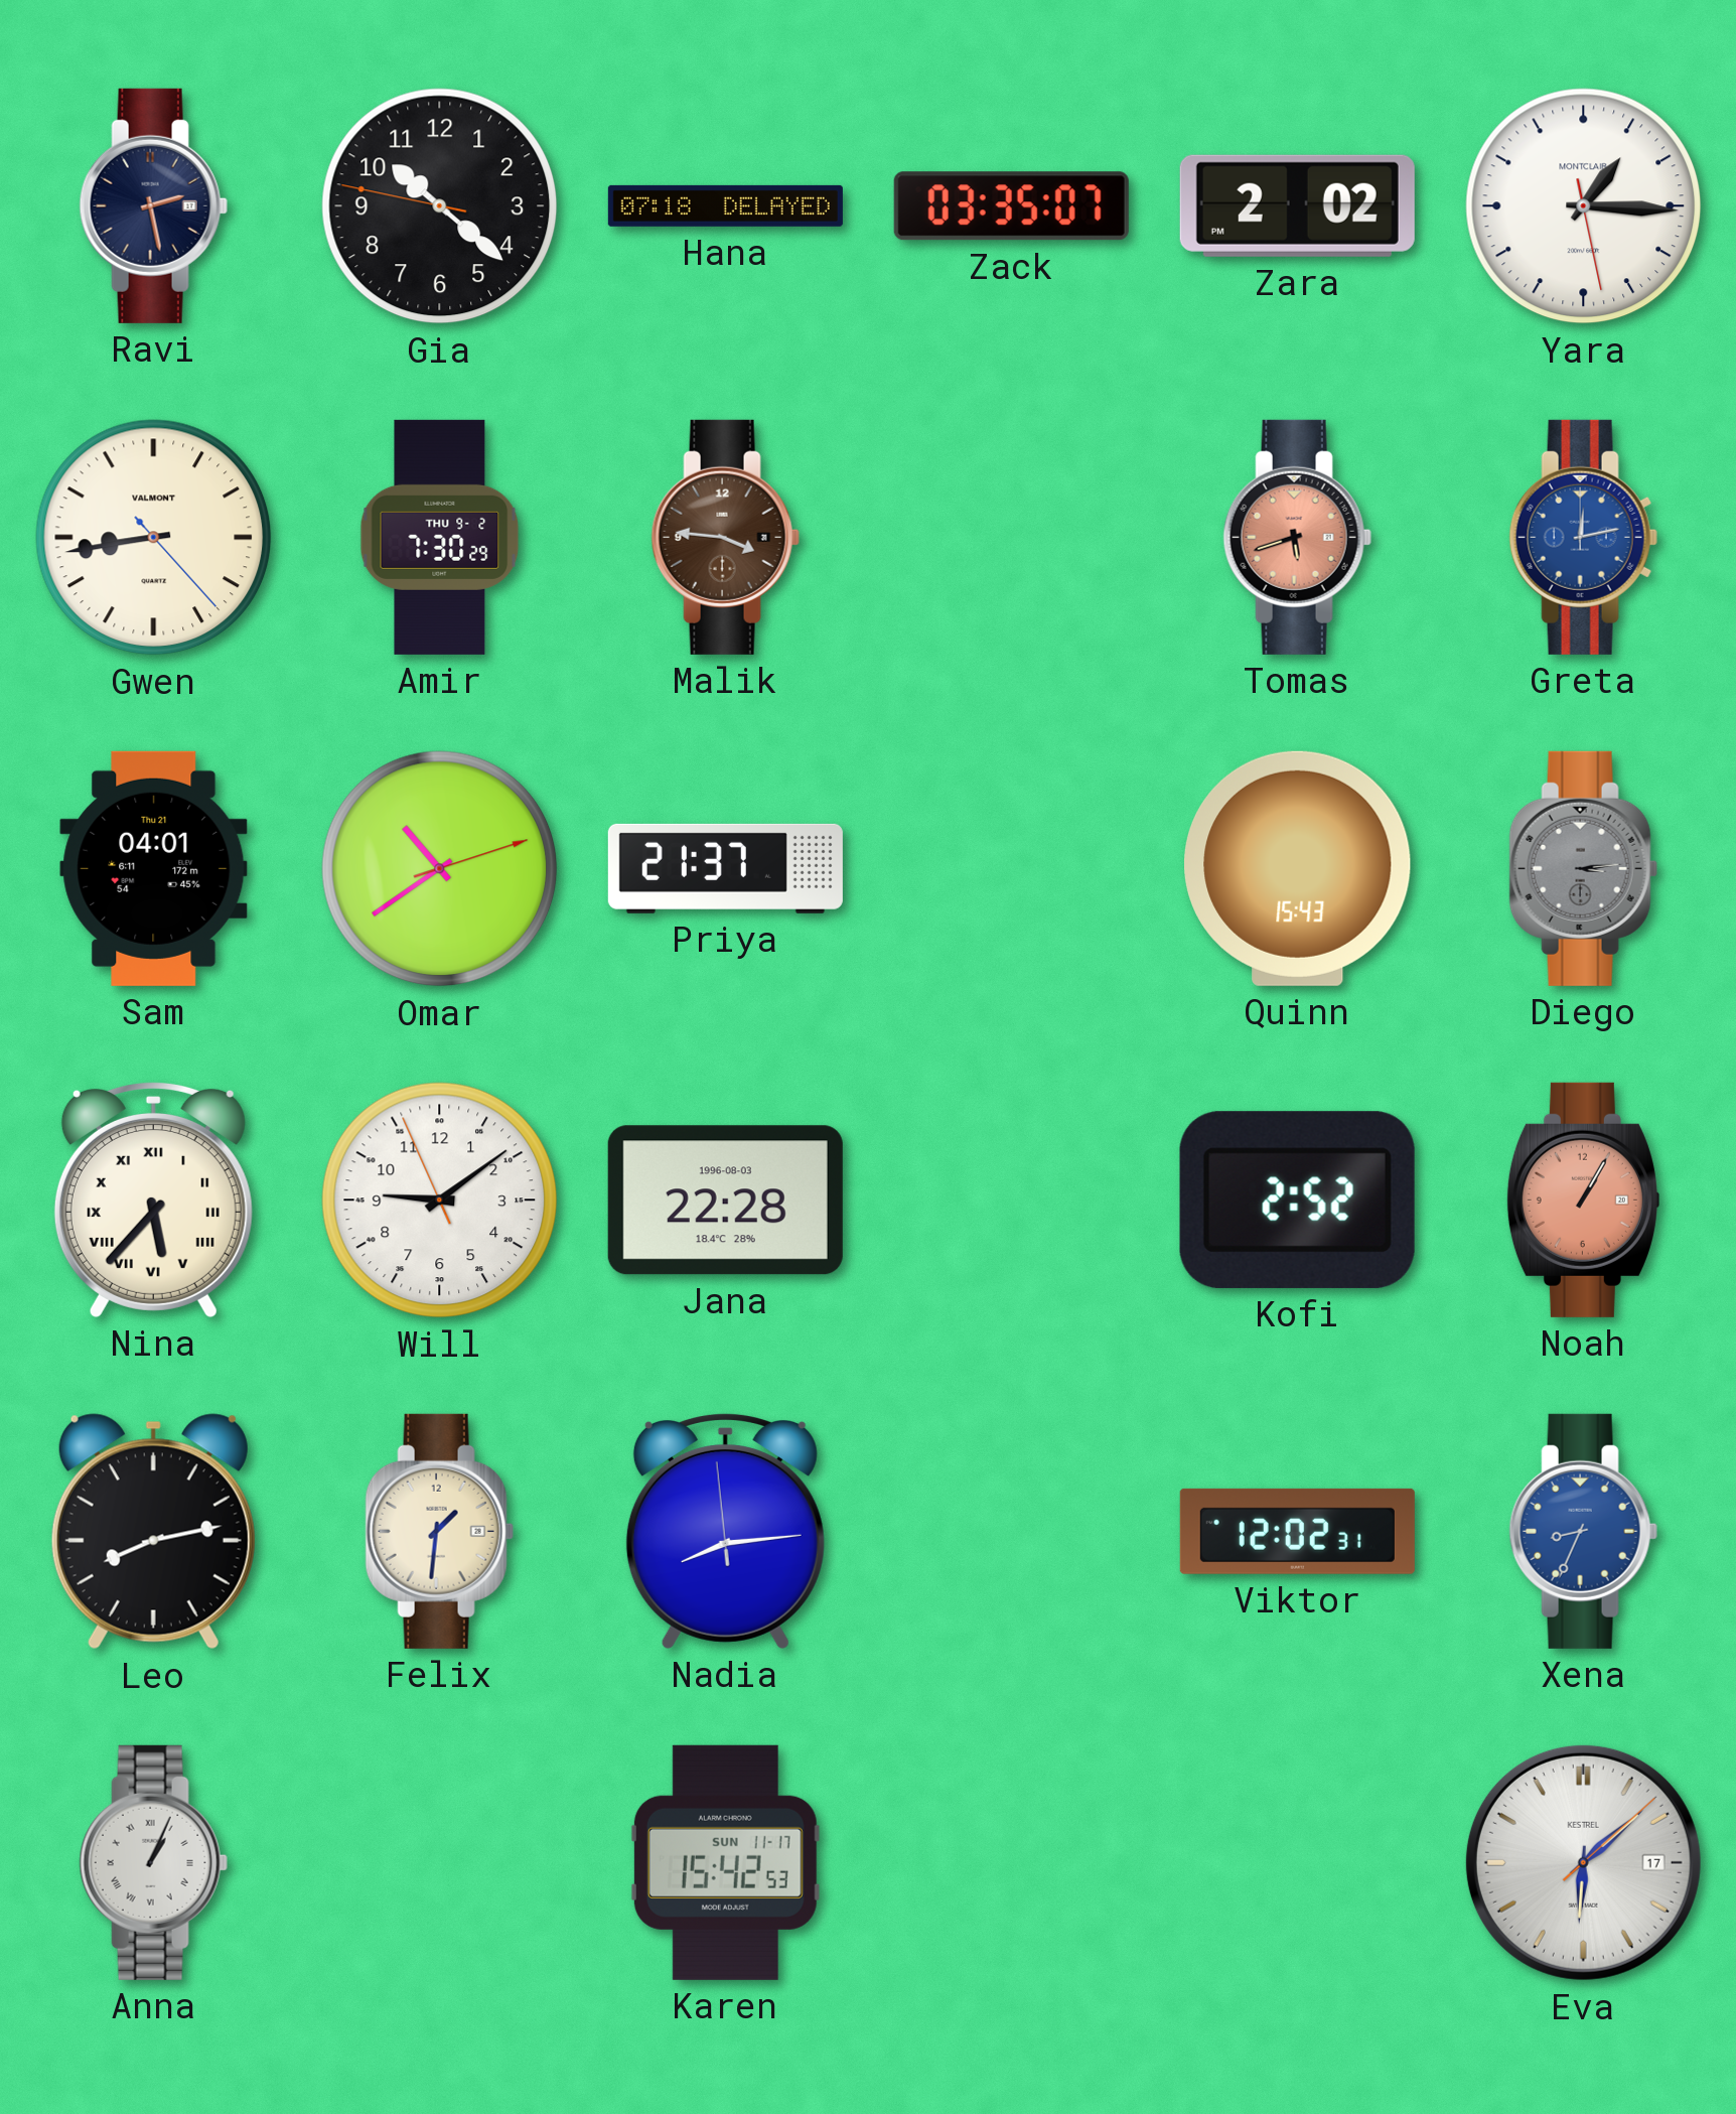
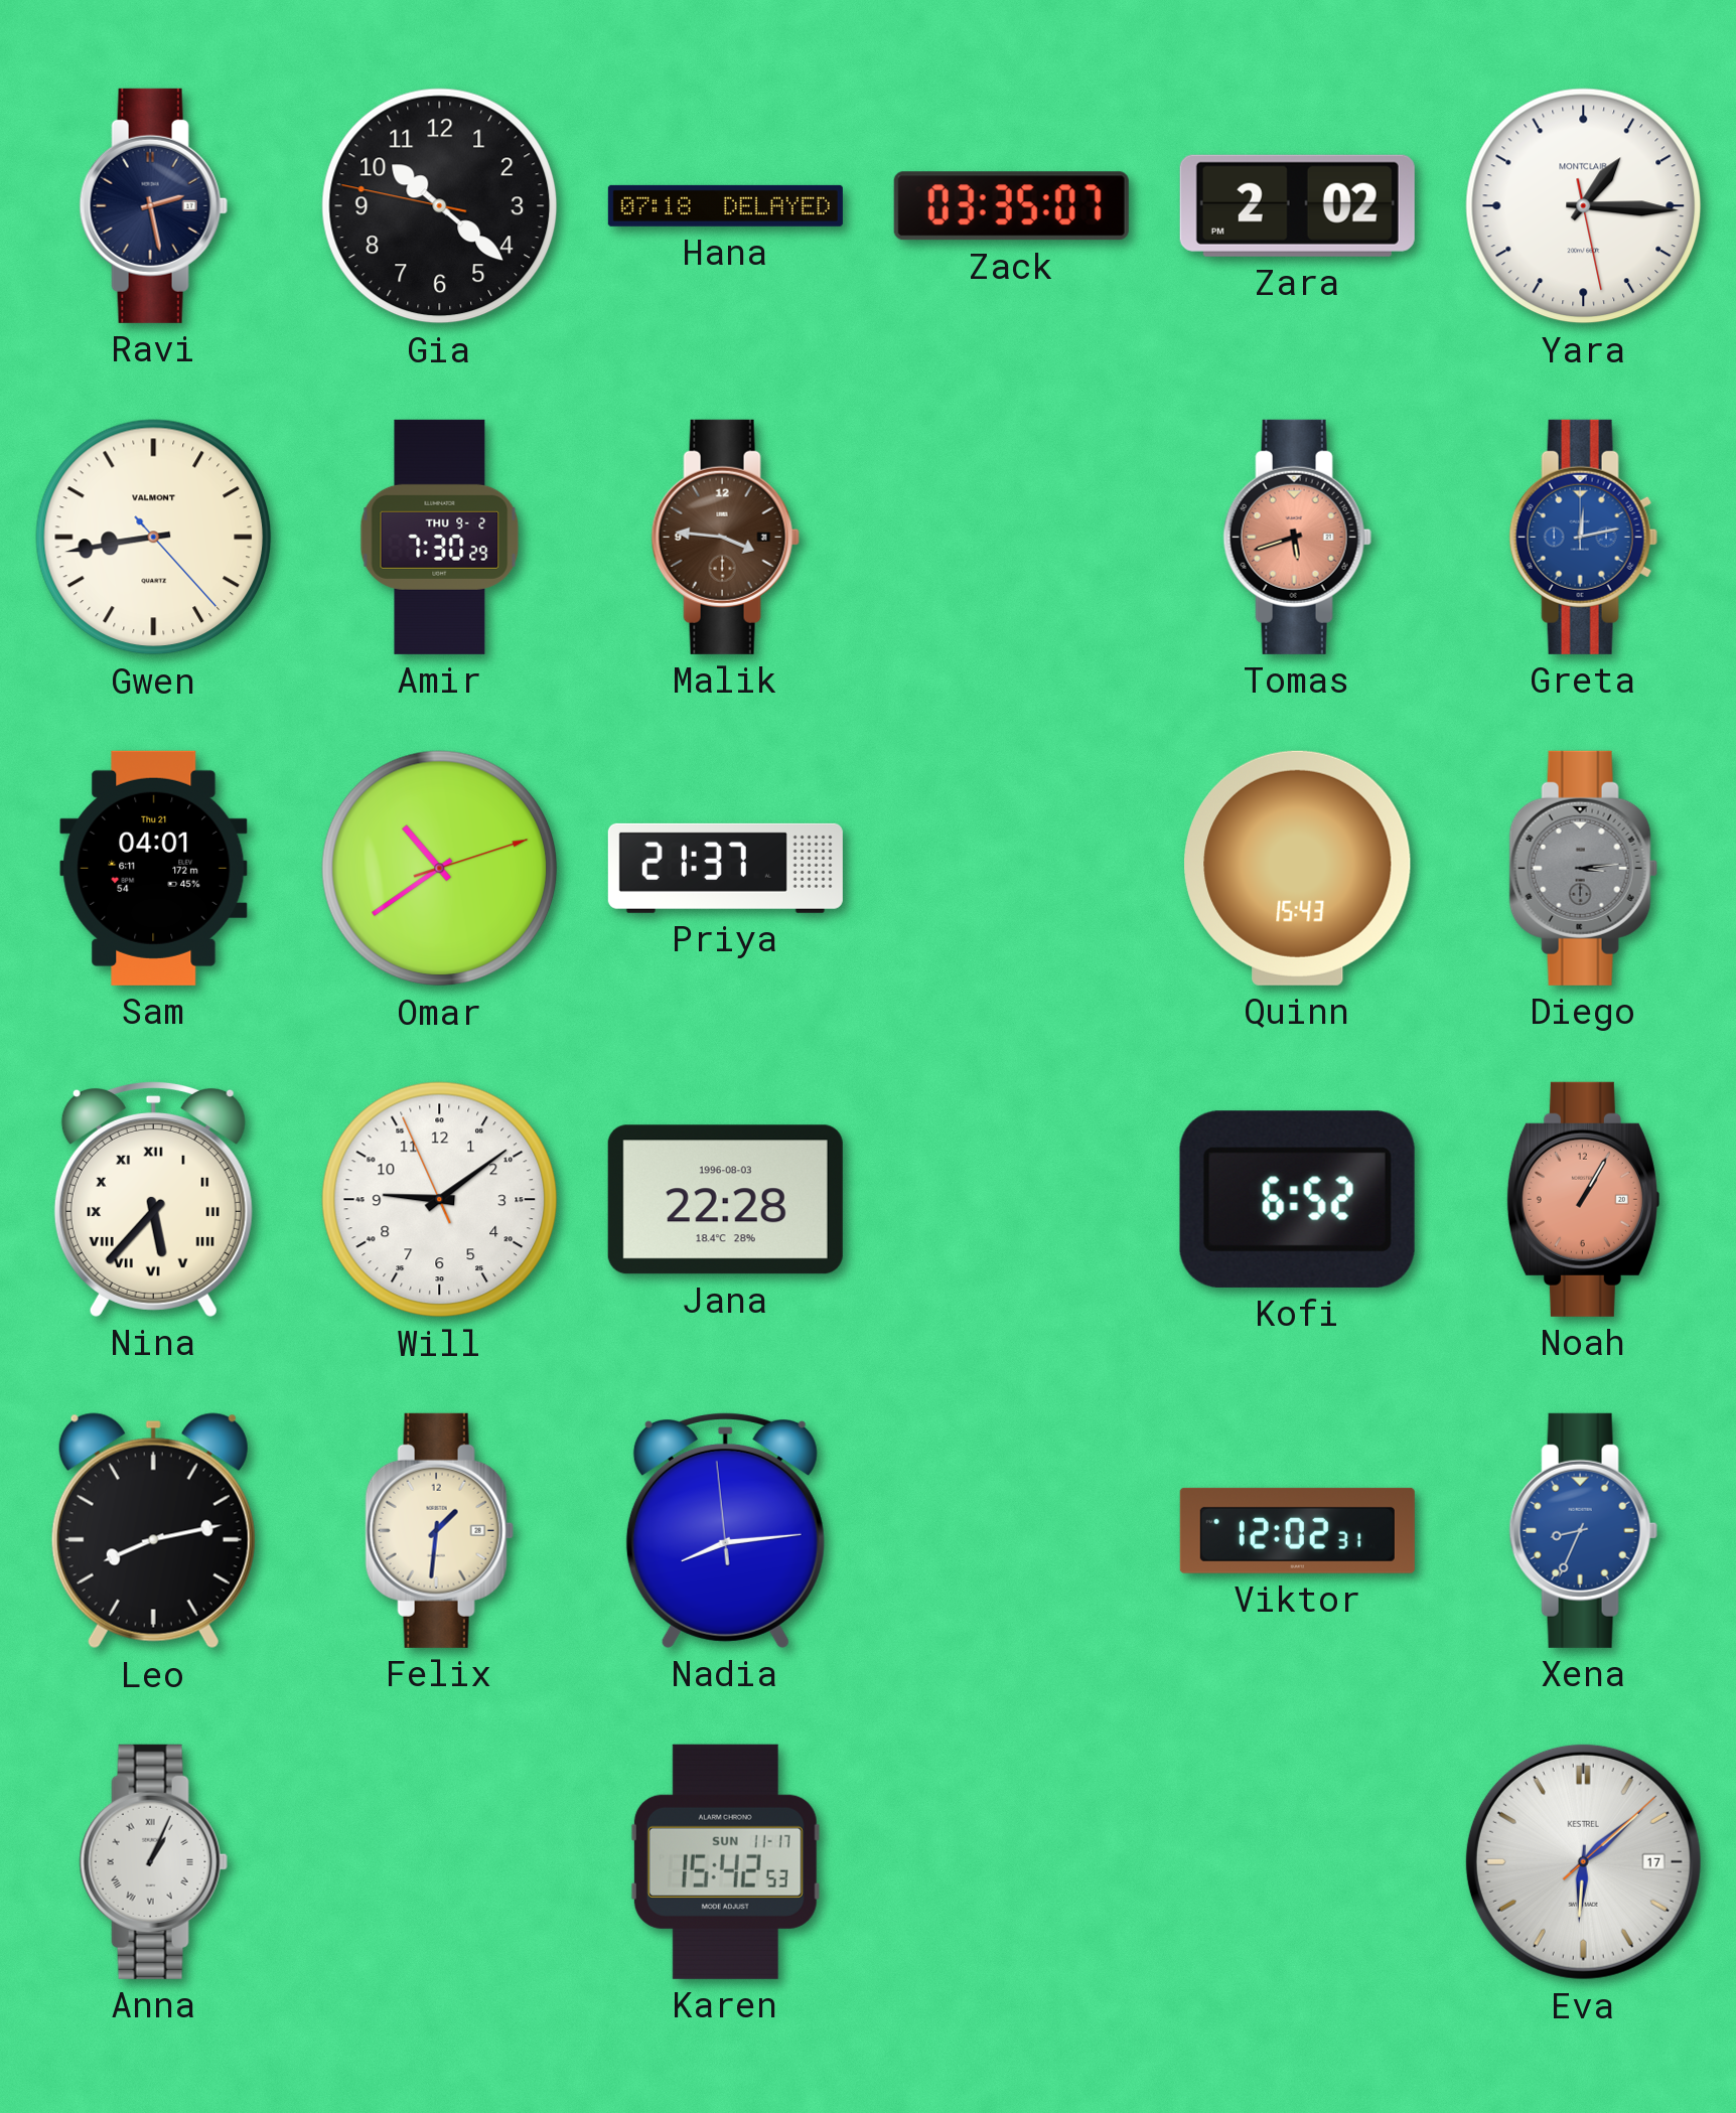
Kofi: 2:52 -> 6:52 (1297, 1199)
